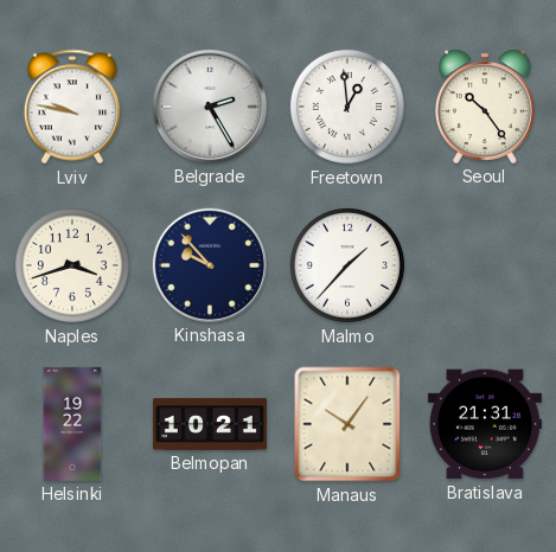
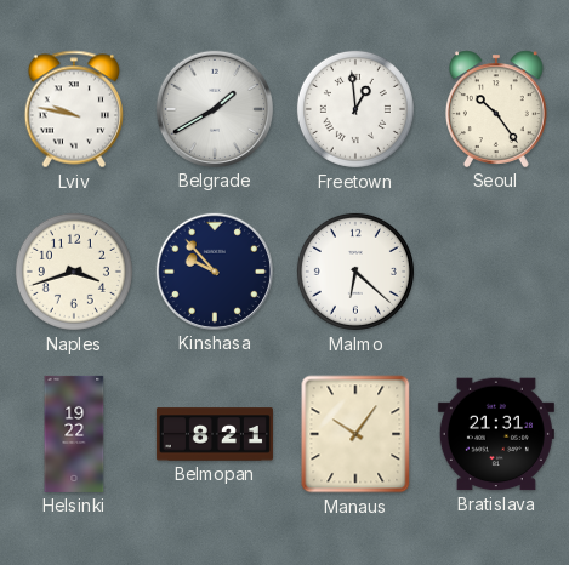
Belgrade: 2:25 -> 1:40 (215, 109)
Malmo: 1:37 -> 6:22 (355, 272)
Belmopan: 10:21 -> 8:21 (215, 434)
